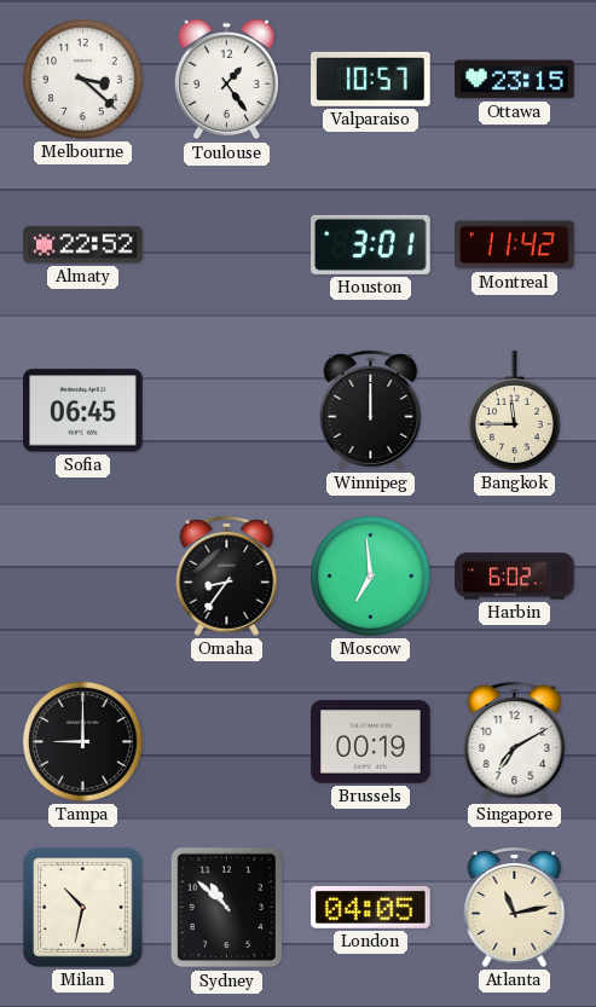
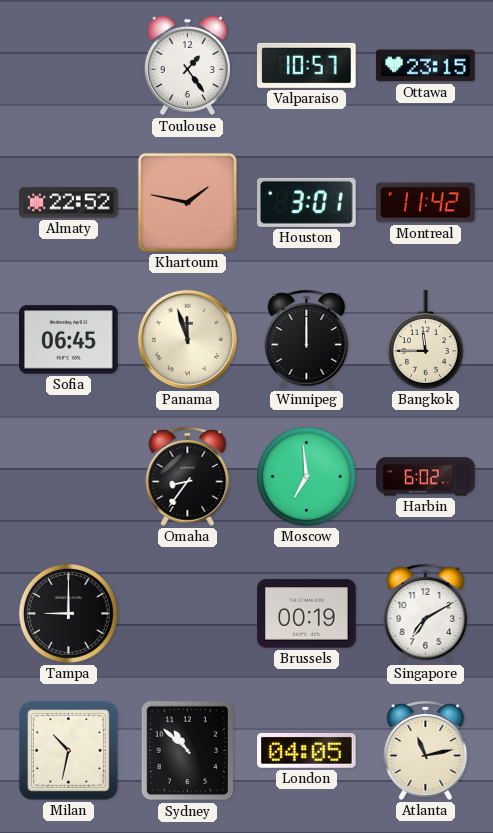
Melbourne: 3:22 -> none (82, 79)
Khartoum: none -> 1:47 (187, 202)
Panama: none -> 11:57 (187, 339)
